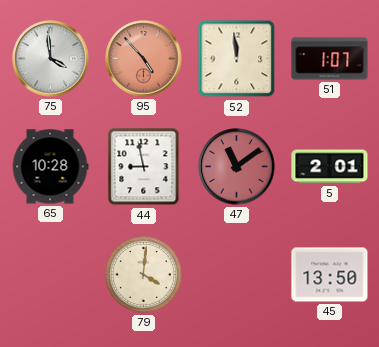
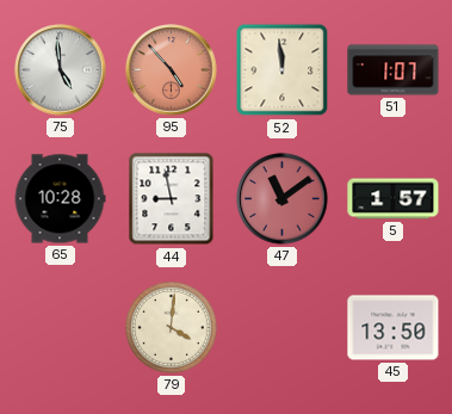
75: 3:59 -> 4:59 (61, 70)
5: 2:01 -> 1:57 (394, 199)
